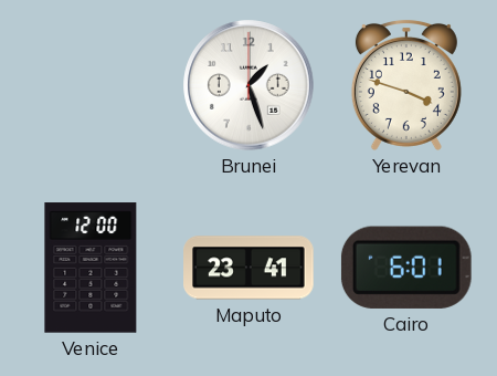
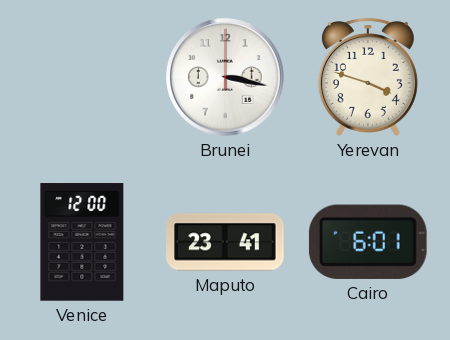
Brunei: 1:27 -> 3:17 (225, 77)
